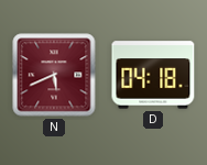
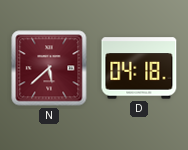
N: 5:41 -> 5:38 (49, 68)
